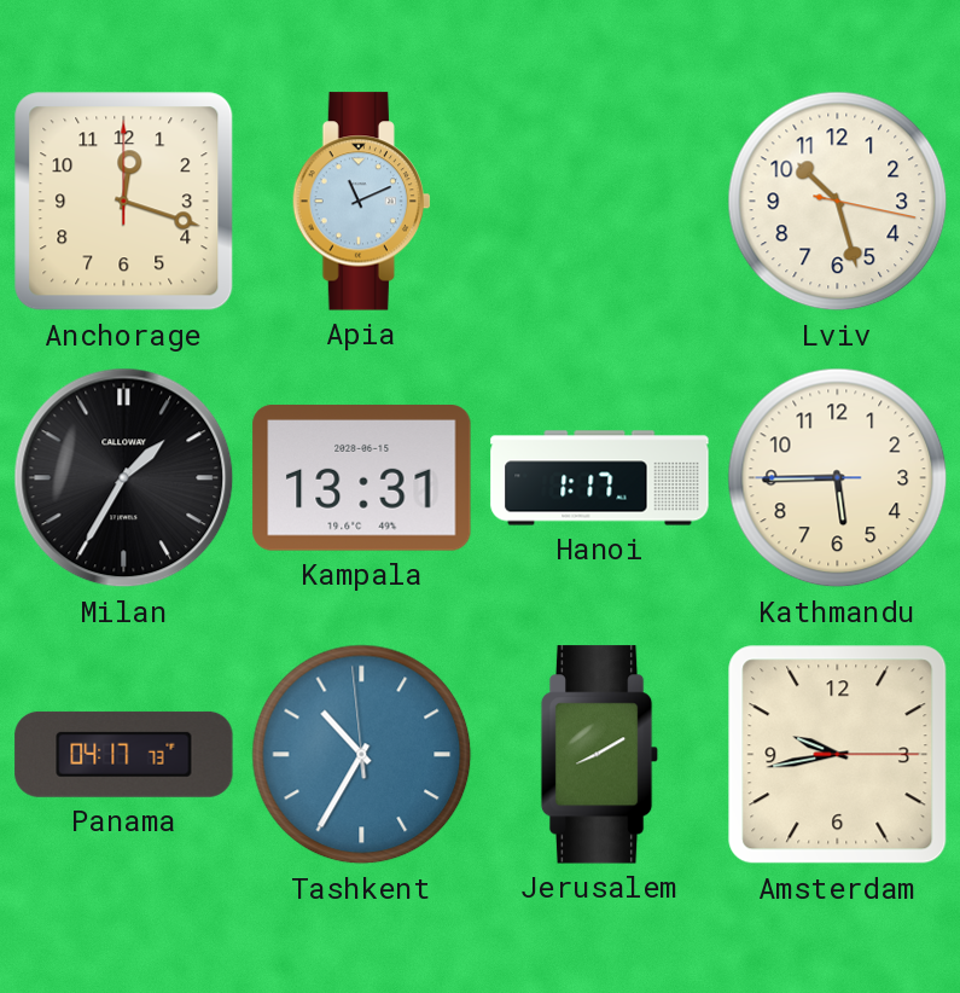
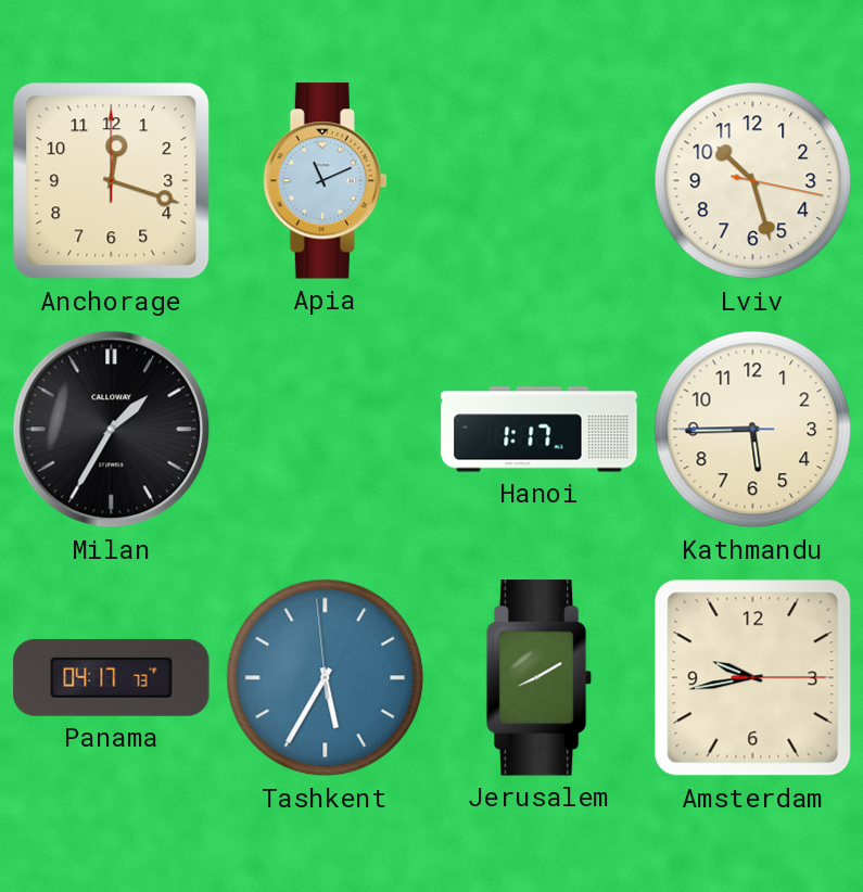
Kampala: 13:31 -> none (362, 478)
Tashkent: 10:34 -> 5:34 (326, 678)
